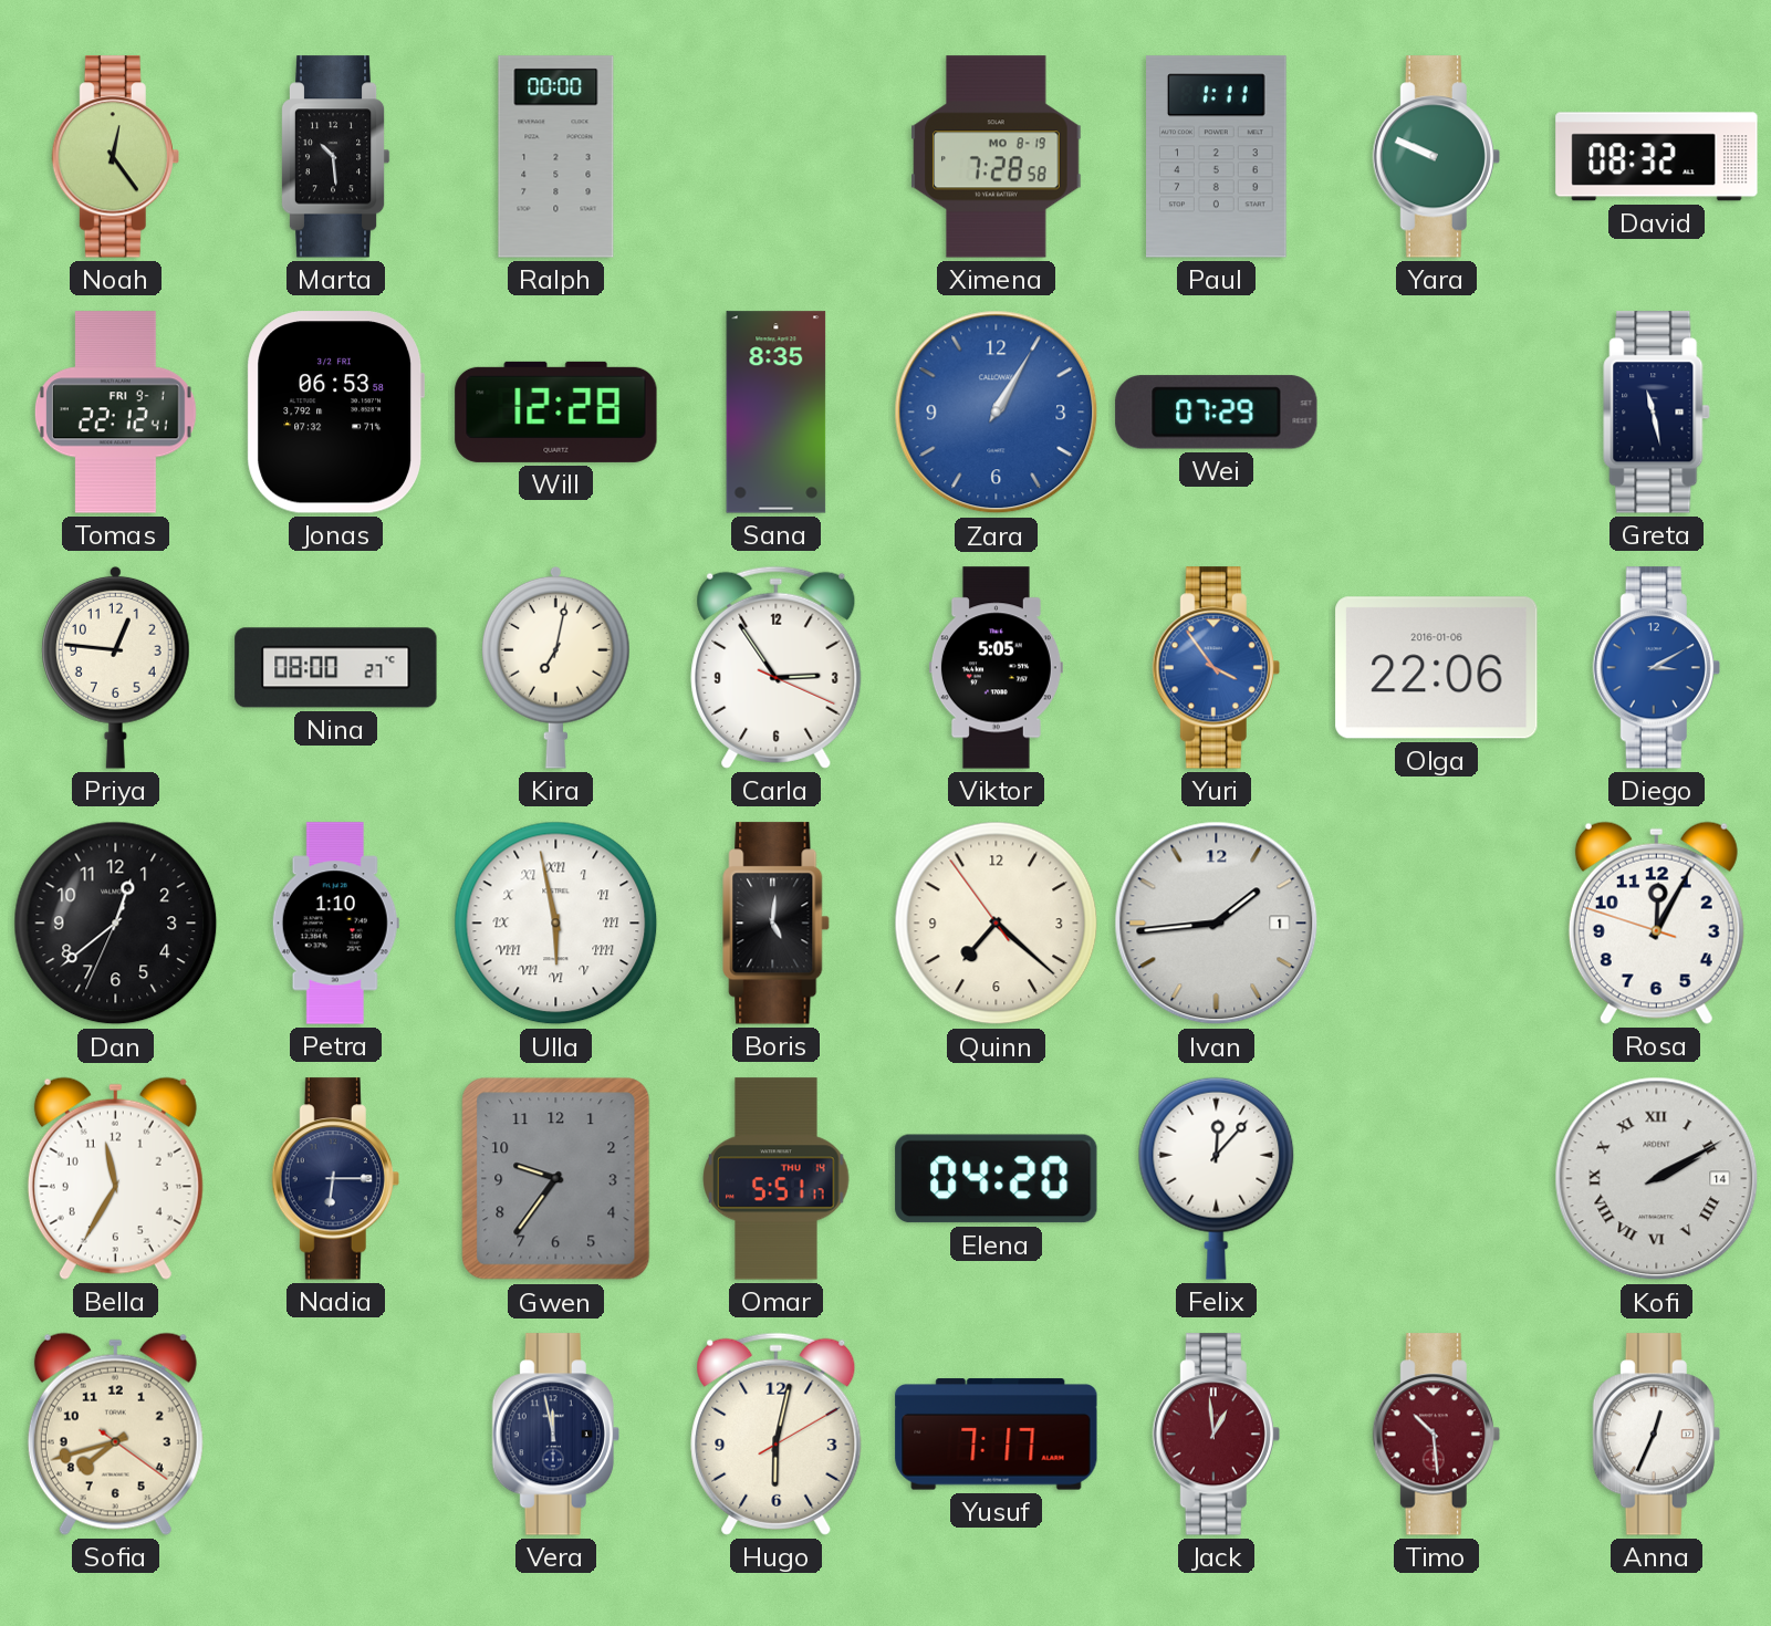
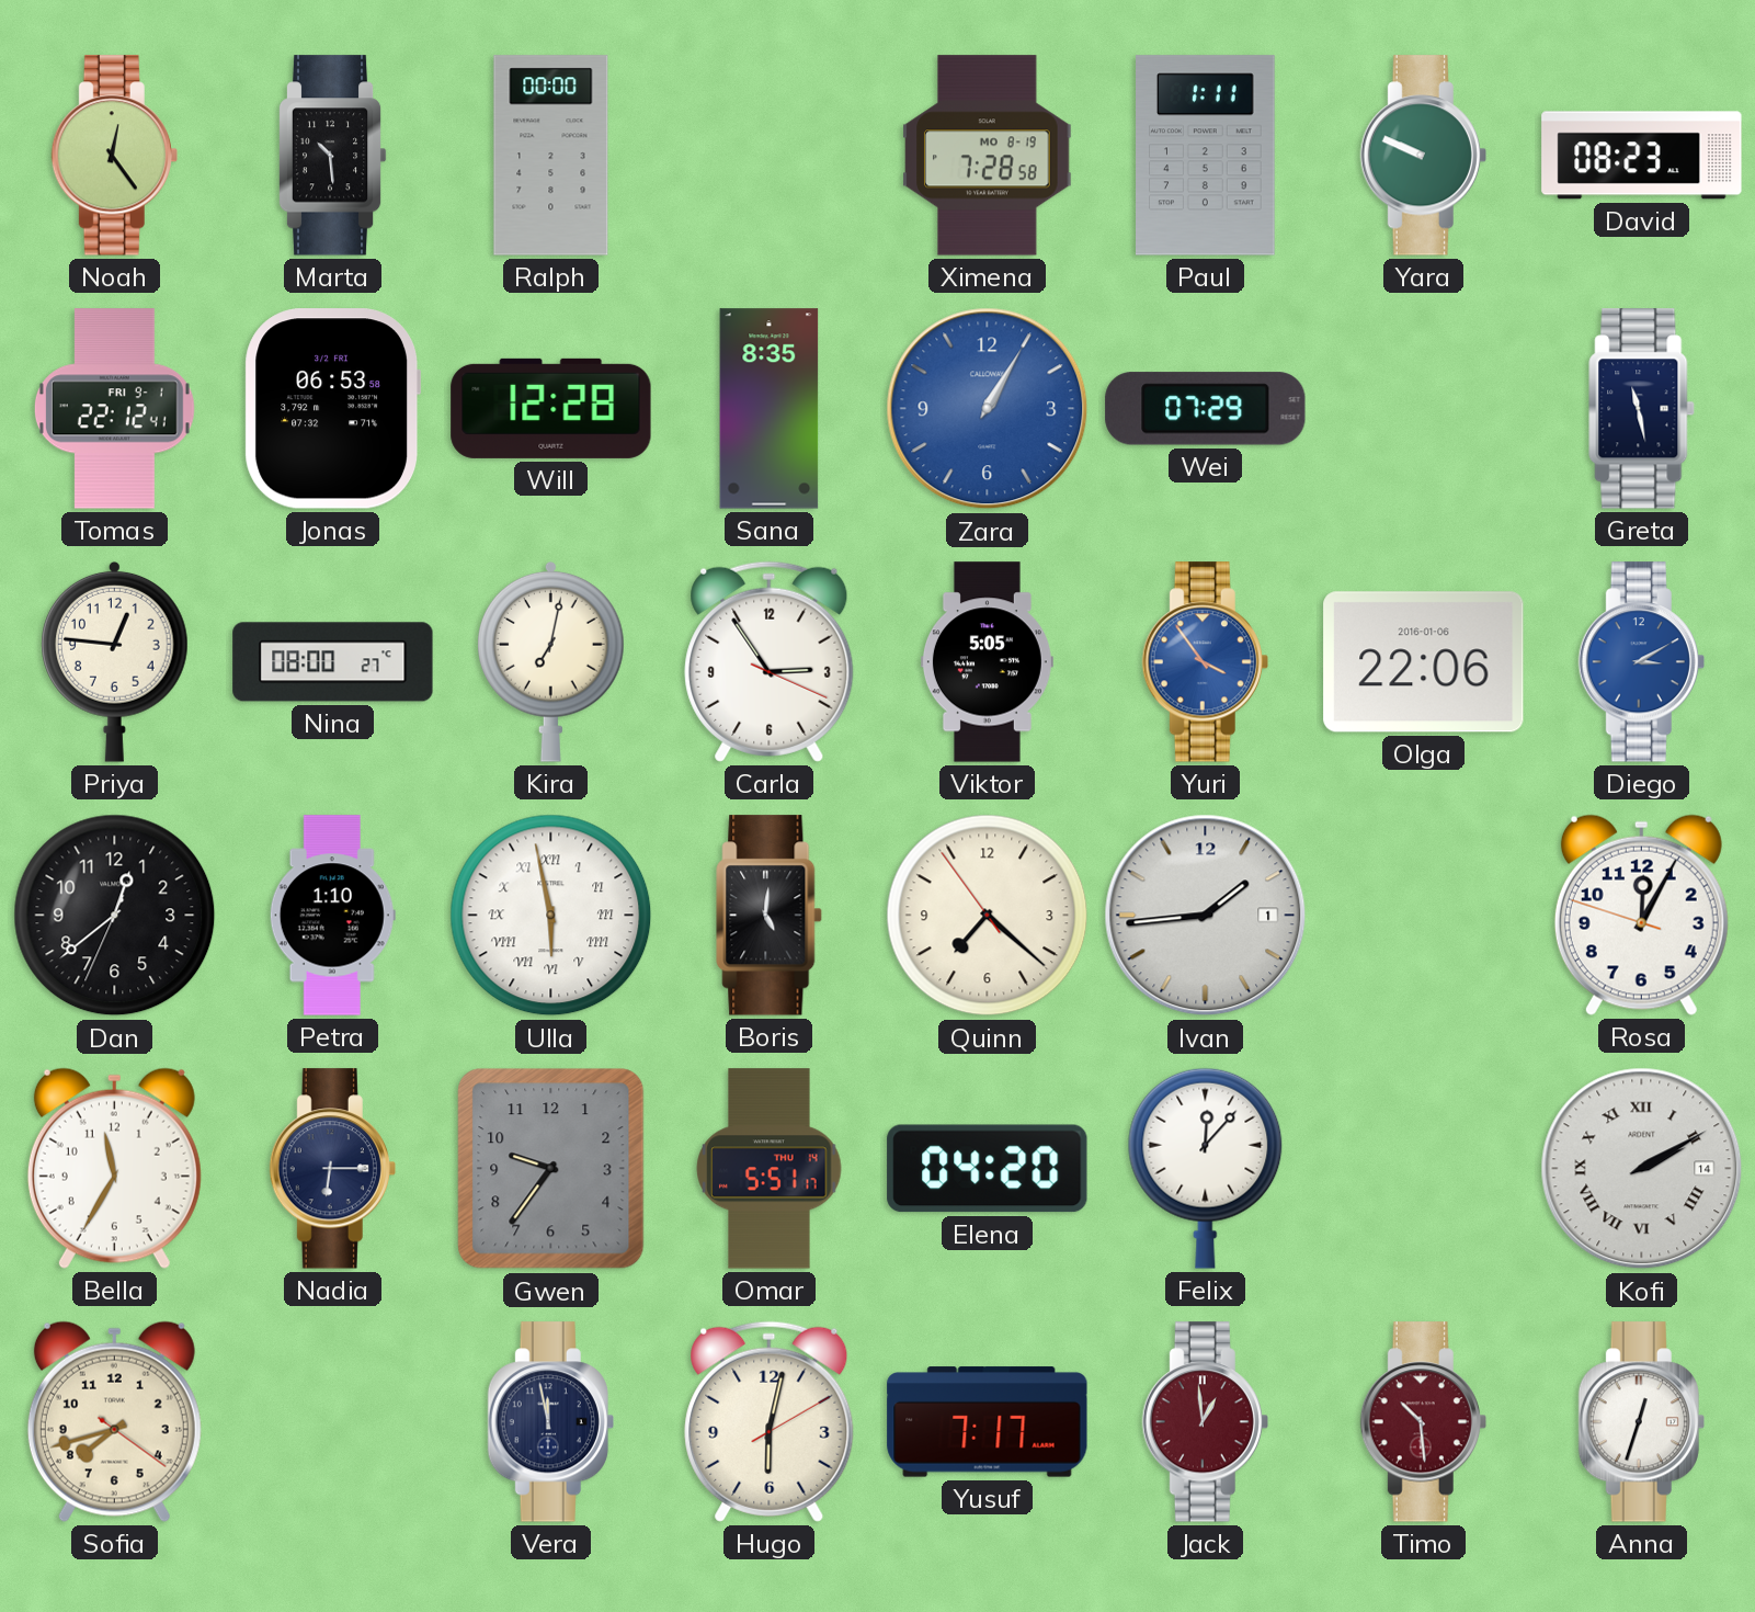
David: 08:32 -> 08:23 (1642, 156)
Anna: 12:34 -> 12:33 (1641, 1422)
